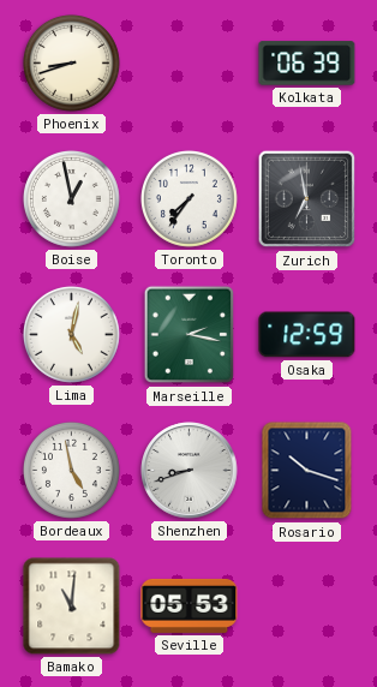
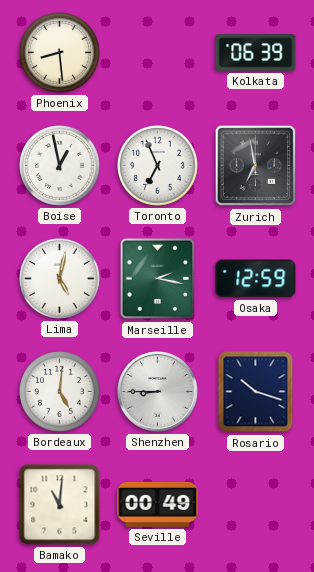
Phoenix: 8:42 -> 8:29 (59, 52)
Toronto: 7:36 -> 6:56 (157, 165)
Bordeaux: 4:58 -> 5:01 (59, 391)
Shenzhen: 8:42 -> 8:45 (158, 392)
Seville: 05:53 -> 00:49 (158, 504)
